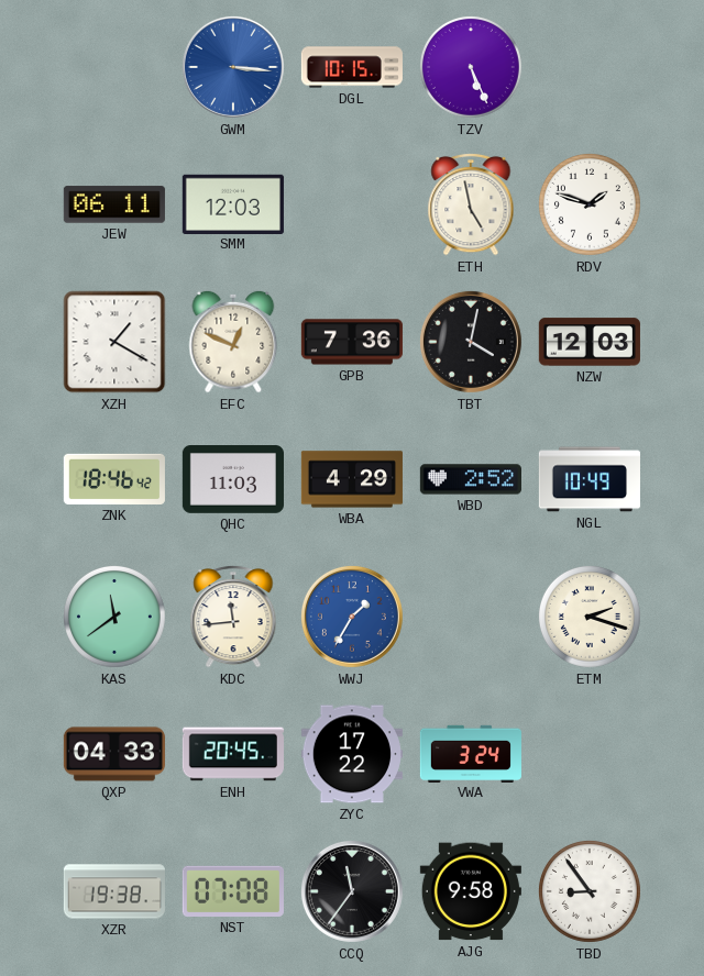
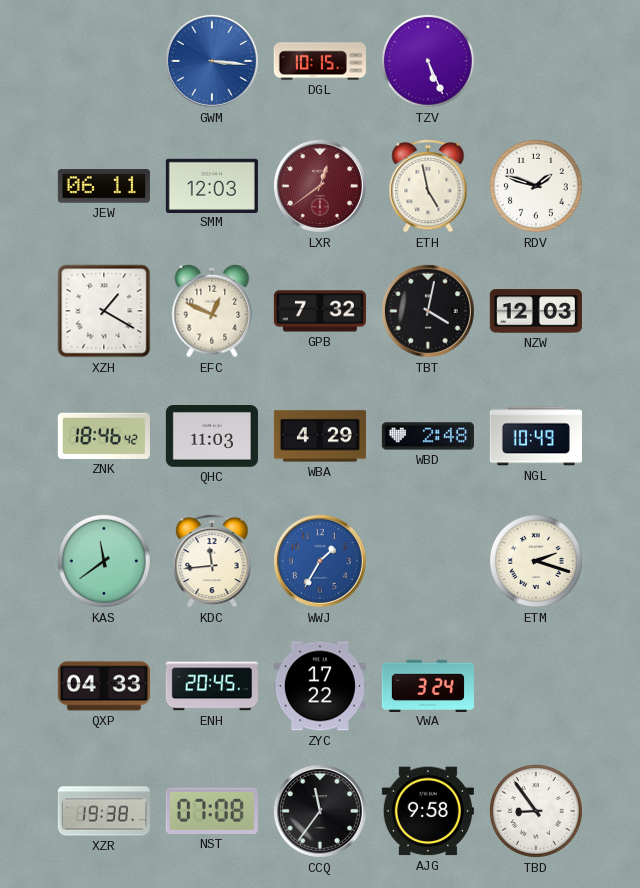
LXR: none -> 12:39 (320, 186)
GPB: 7:36 -> 7:32 (320, 311)
WBD: 2:52 -> 2:48 (428, 436)
